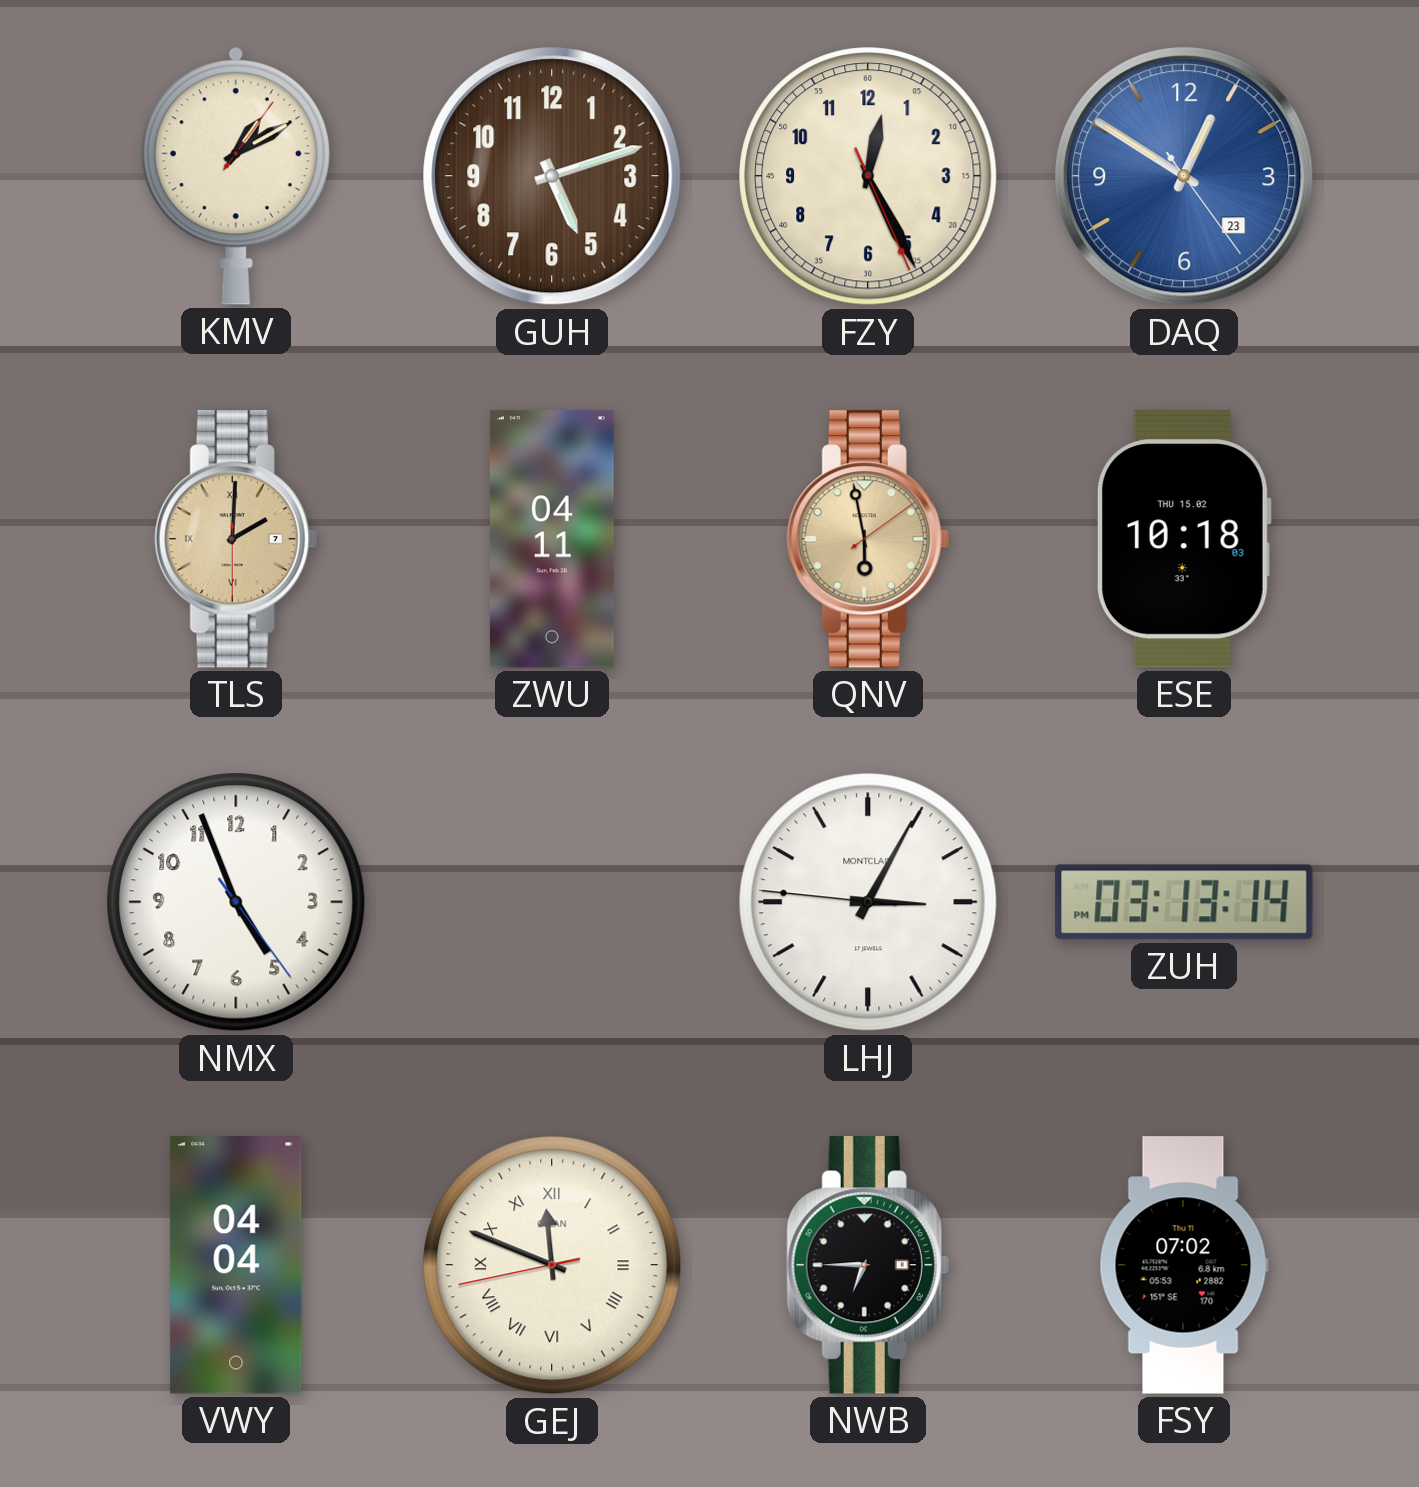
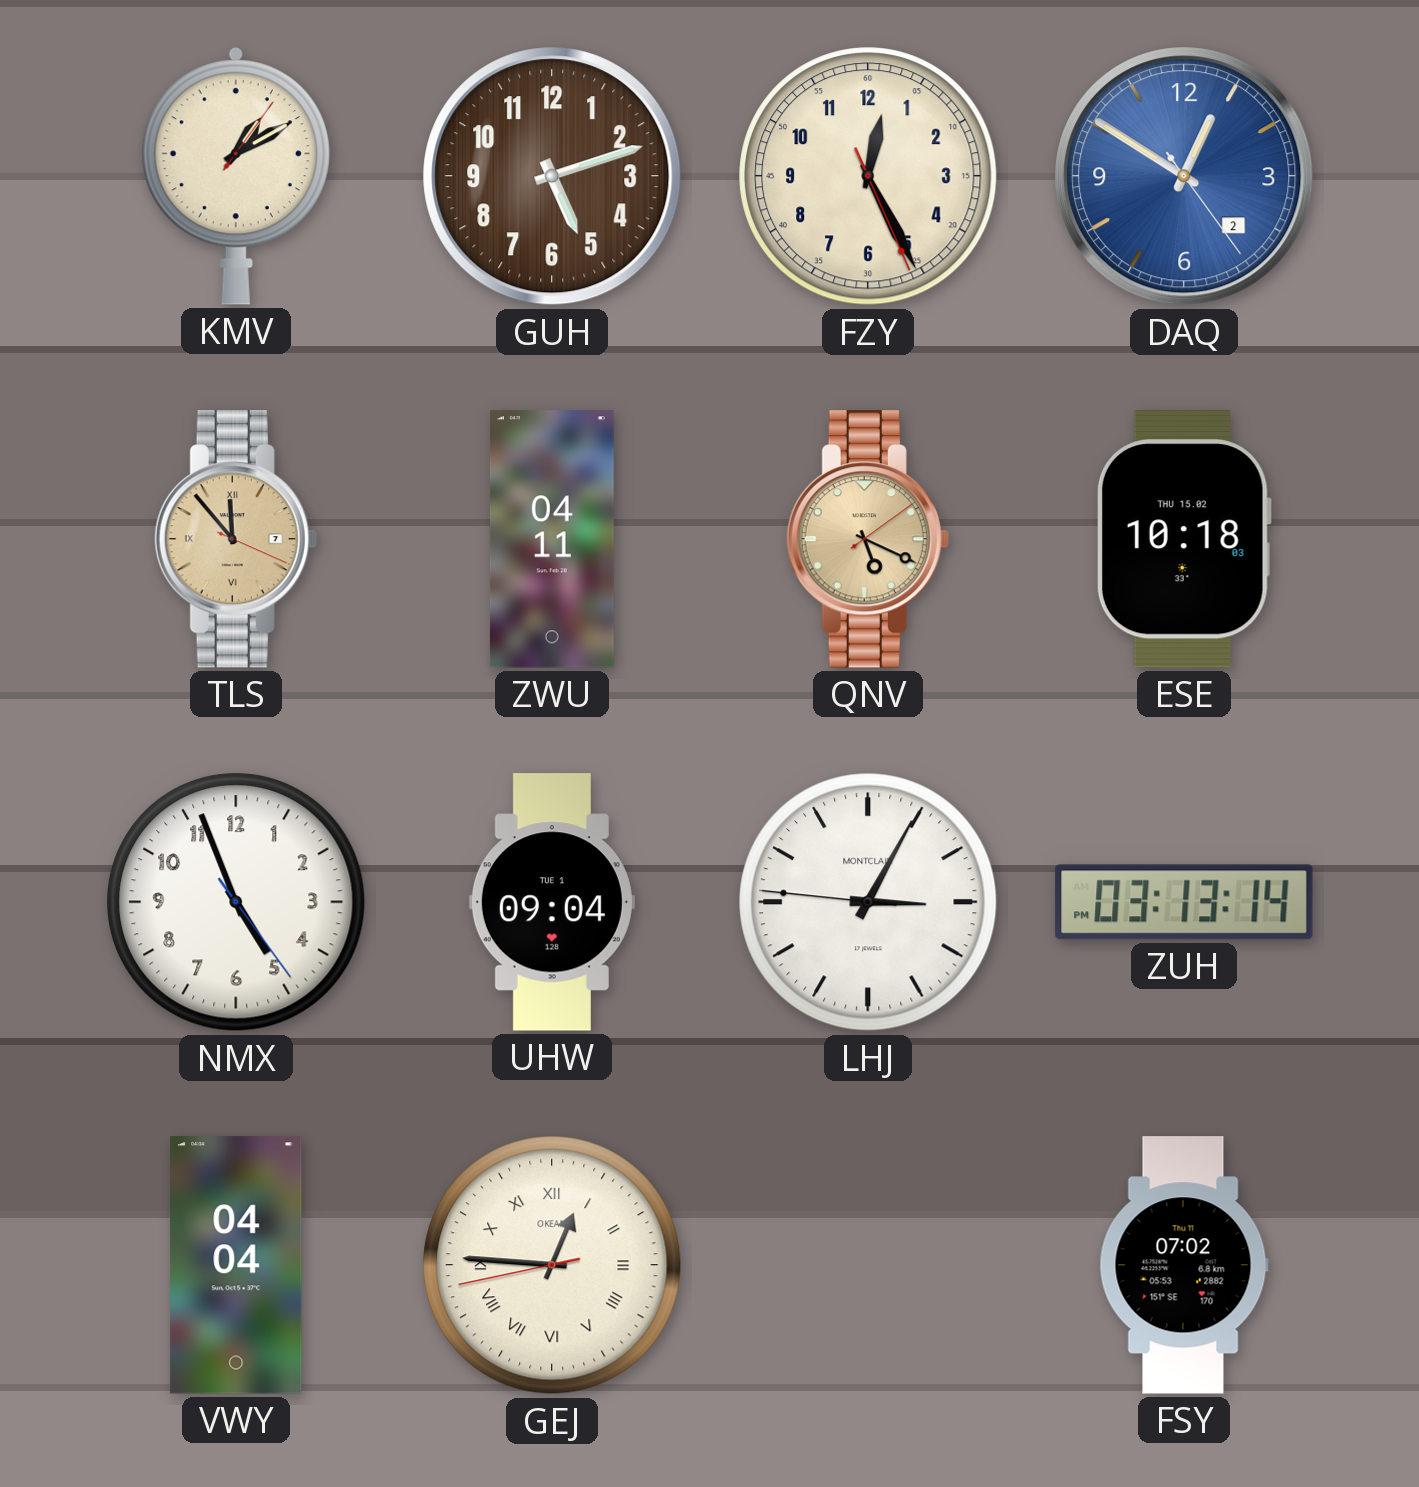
DAQ date: 23 -> 2 (1184, 176)
TLS: 2:00 -> 11:53 (236, 539)
QNV: 5:58 -> 5:19 (868, 539)
UHW: none -> 09:04 (552, 902)
GEJ: 11:48 -> 12:45 (552, 1265)
NWB: 6:45 -> none (868, 1265)
